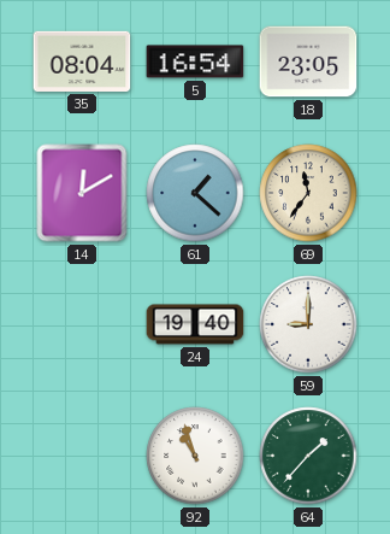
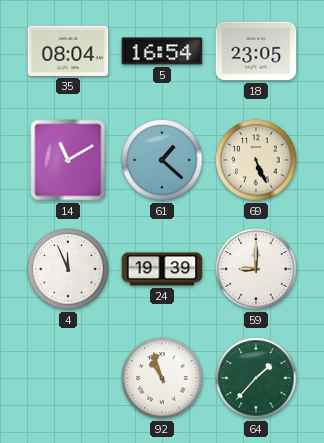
14: 12:10 -> 11:10 (68, 160)
69: 11:36 -> 5:26 (256, 160)
4: none -> 11:56 (68, 269)
24: 19:40 -> 19:39 (162, 269)
